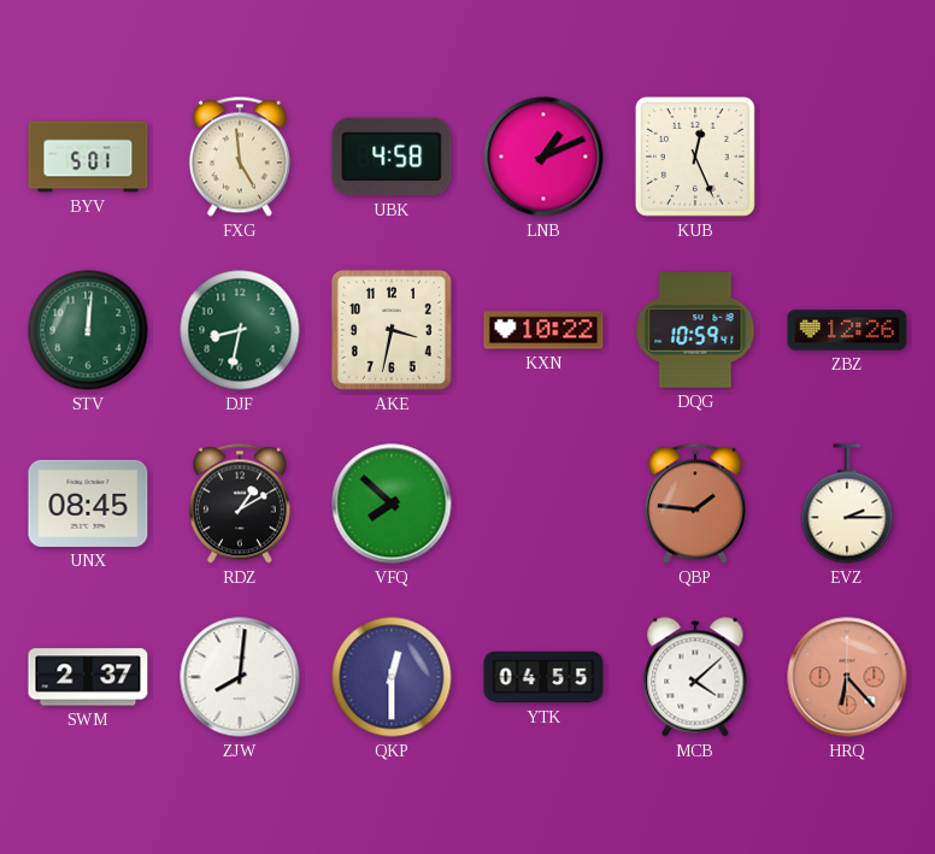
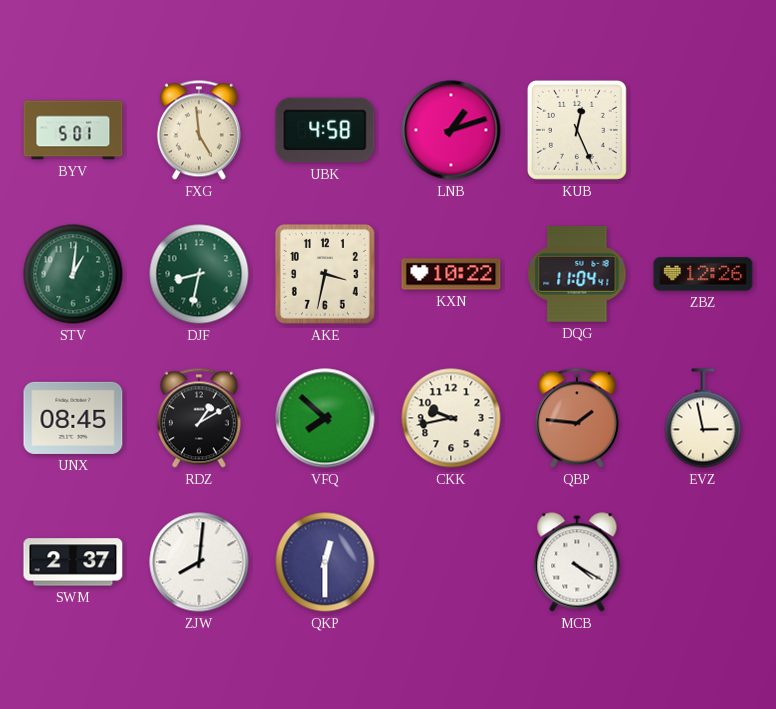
LNB: 1:11 -> 1:12 (451, 130)
STV: 12:01 -> 1:01 (73, 274)
DQG: 10:59 -> 11:04 (577, 275)
CKK: none -> 9:43 (451, 418)
EVZ: 2:15 -> 2:58 (703, 418)
YTK: 04:55 -> none (543, 677)
MCB: 4:08 -> 4:20 (577, 562)
HRQ: 6:23 -> none (847, 677)
